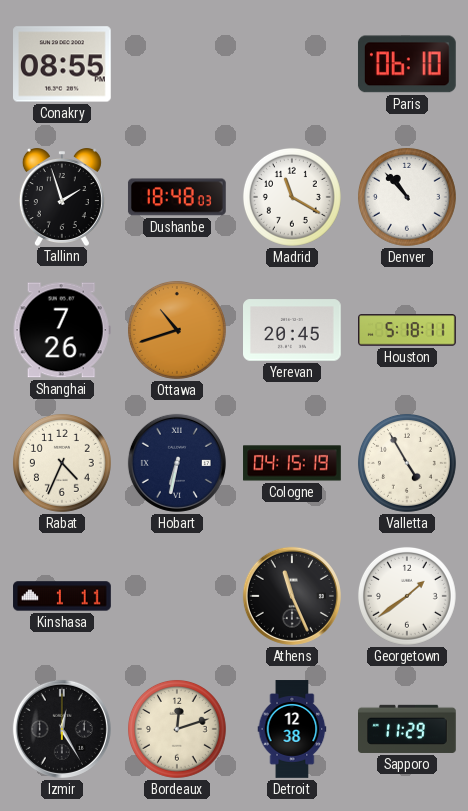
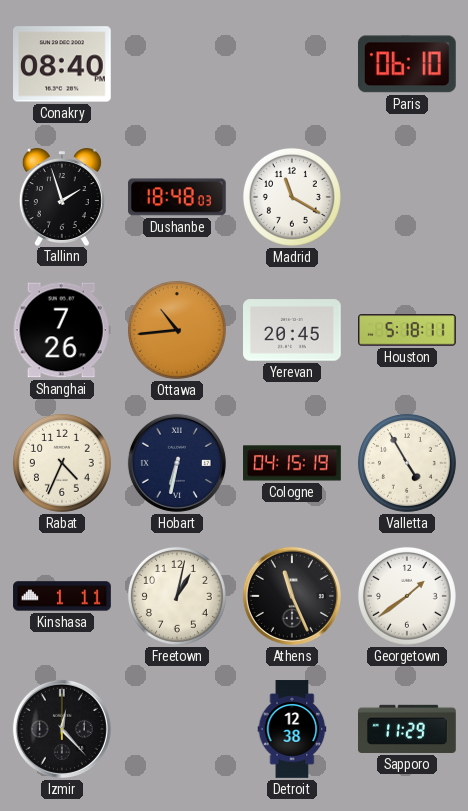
Conakry: 08:55 -> 08:40 (63, 64)
Denver: 10:53 -> none (407, 197)
Ottawa: 10:42 -> 10:44 (177, 330)
Freetown: none -> 1:02 (177, 596)
Izmir: 12:25 -> 12:23 (62, 729)
Bordeaux: 12:12 -> none (177, 729)
